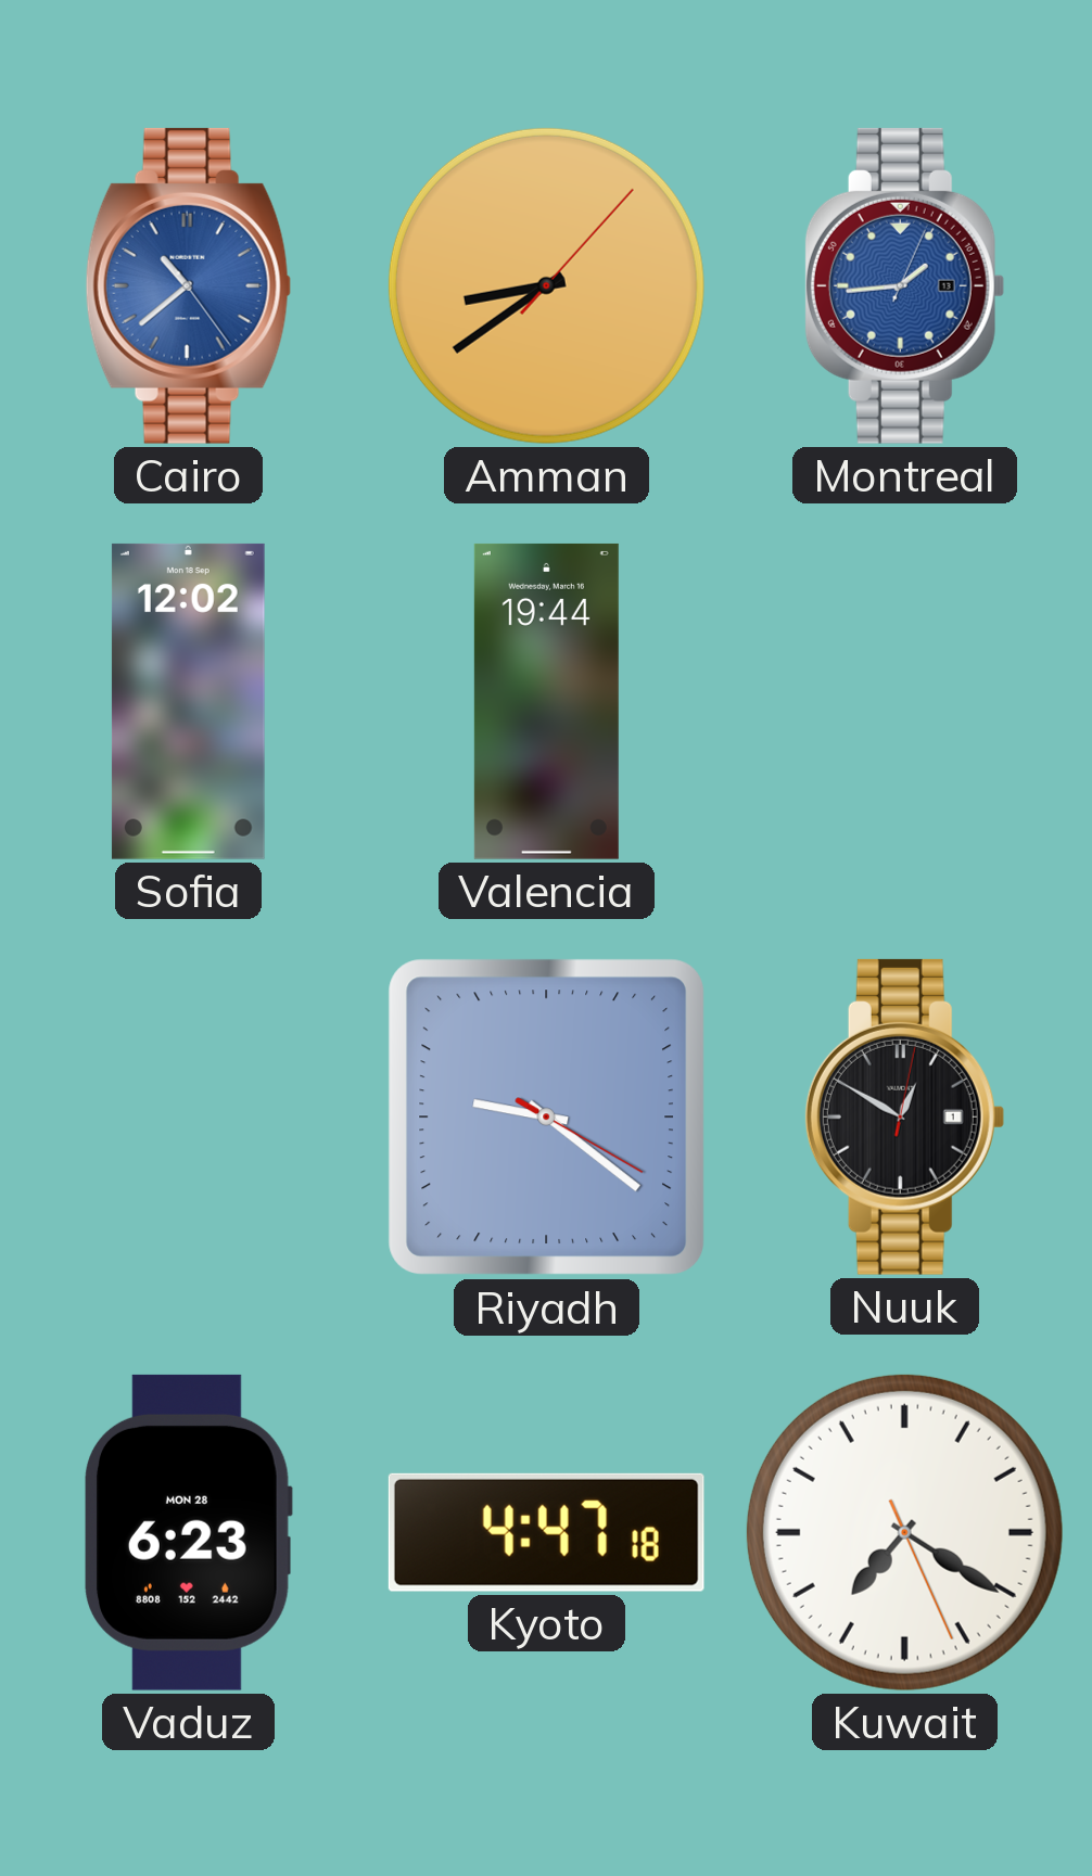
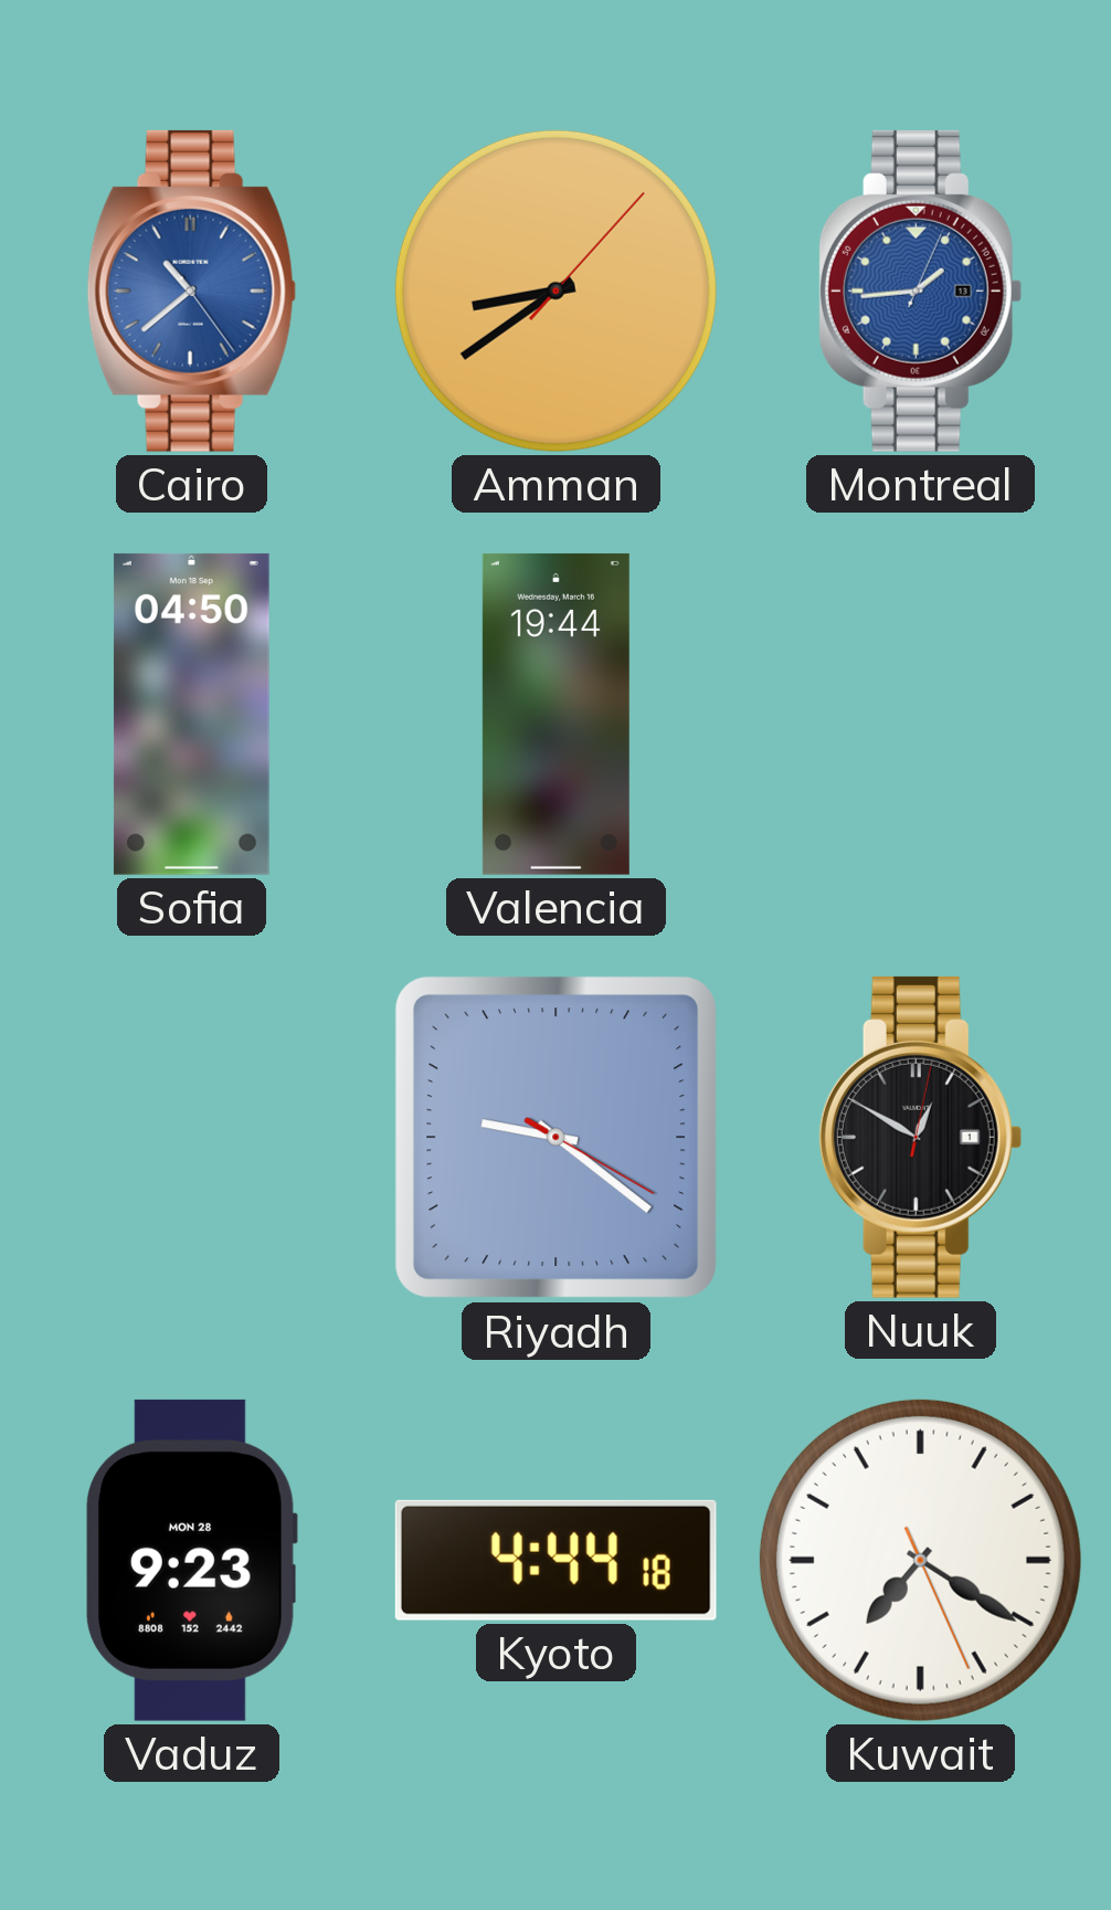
Sofia: 12:02 -> 04:50 (191, 714)
Vaduz: 6:23 -> 9:23 (191, 1560)
Kyoto: 4:47 -> 4:44 (555, 1560)
